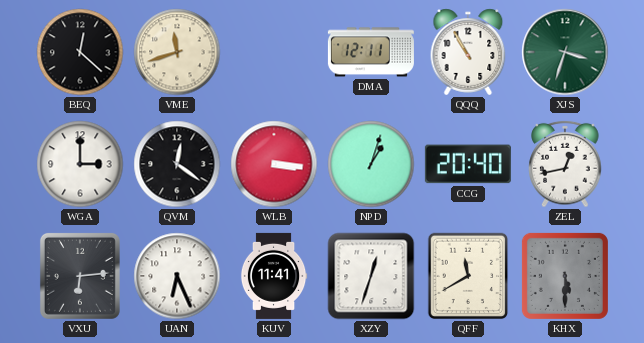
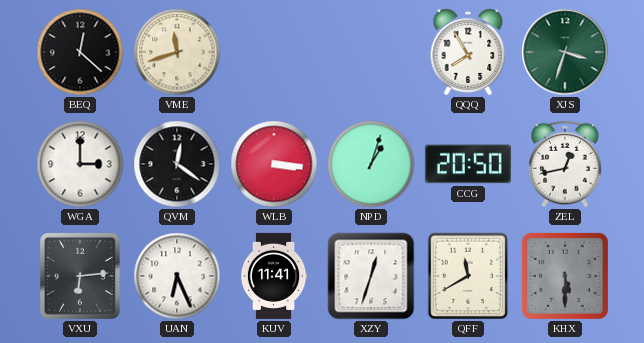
DMA: 12:11 -> none (371, 52)
QQQ: 10:55 -> 7:55 (468, 52)
CCG: 20:40 -> 20:50 (468, 164)
